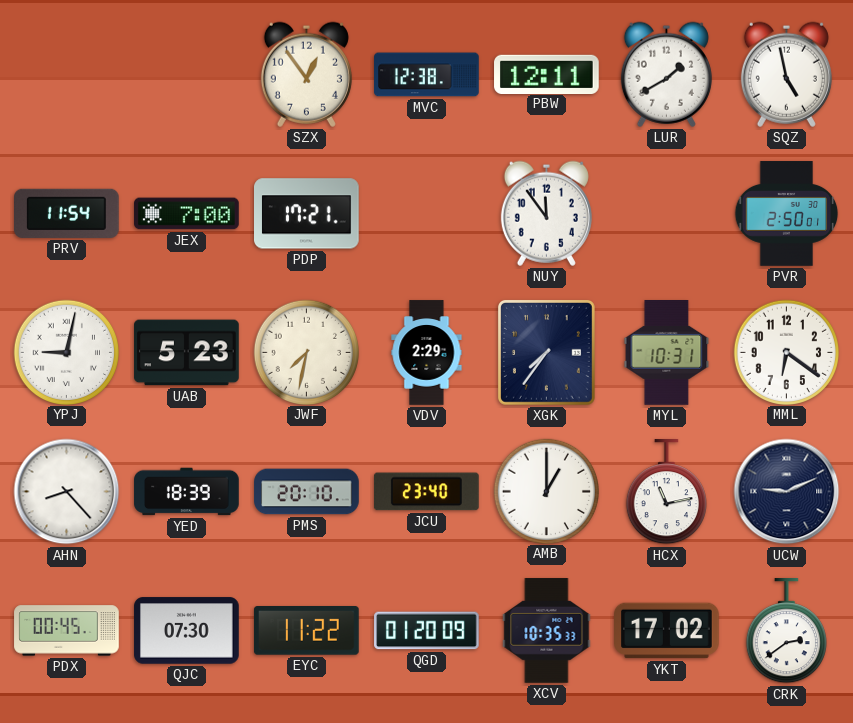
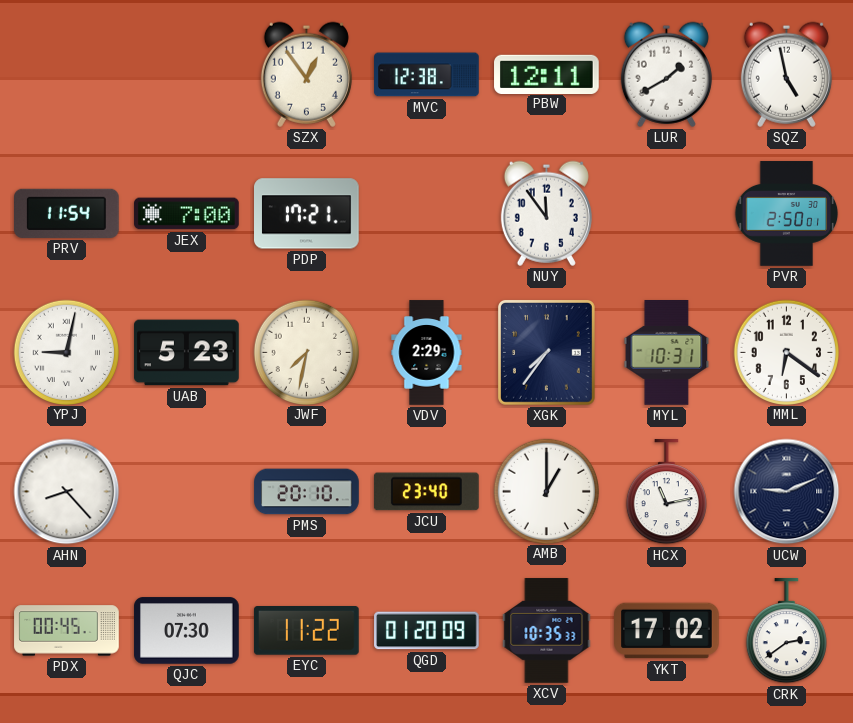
YED: 18:39 -> none (187, 492)
